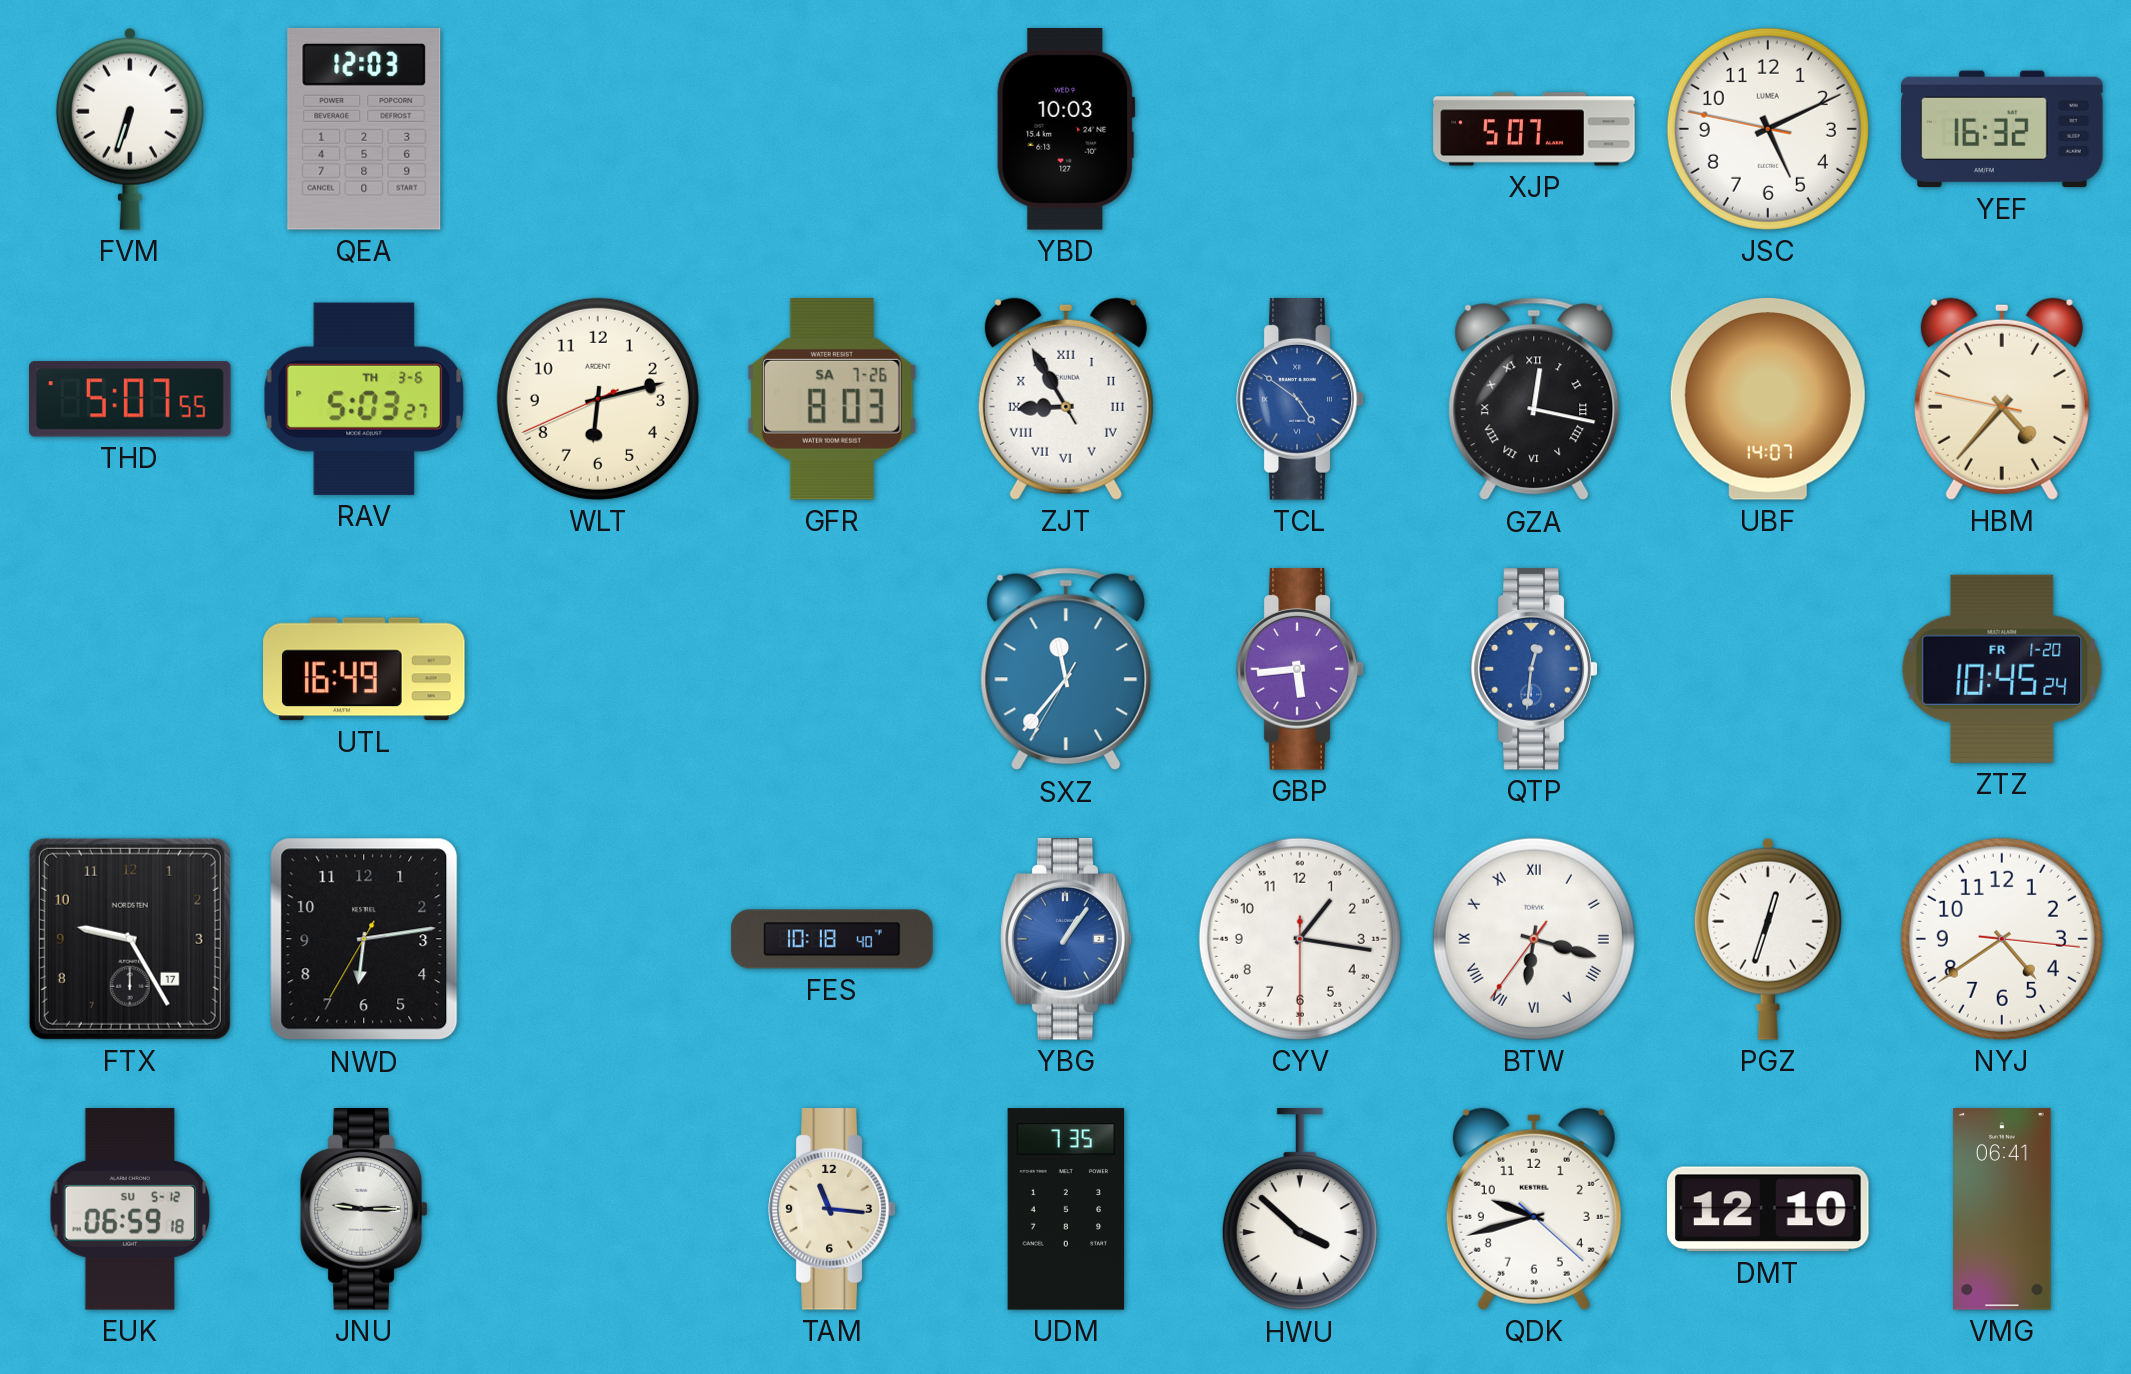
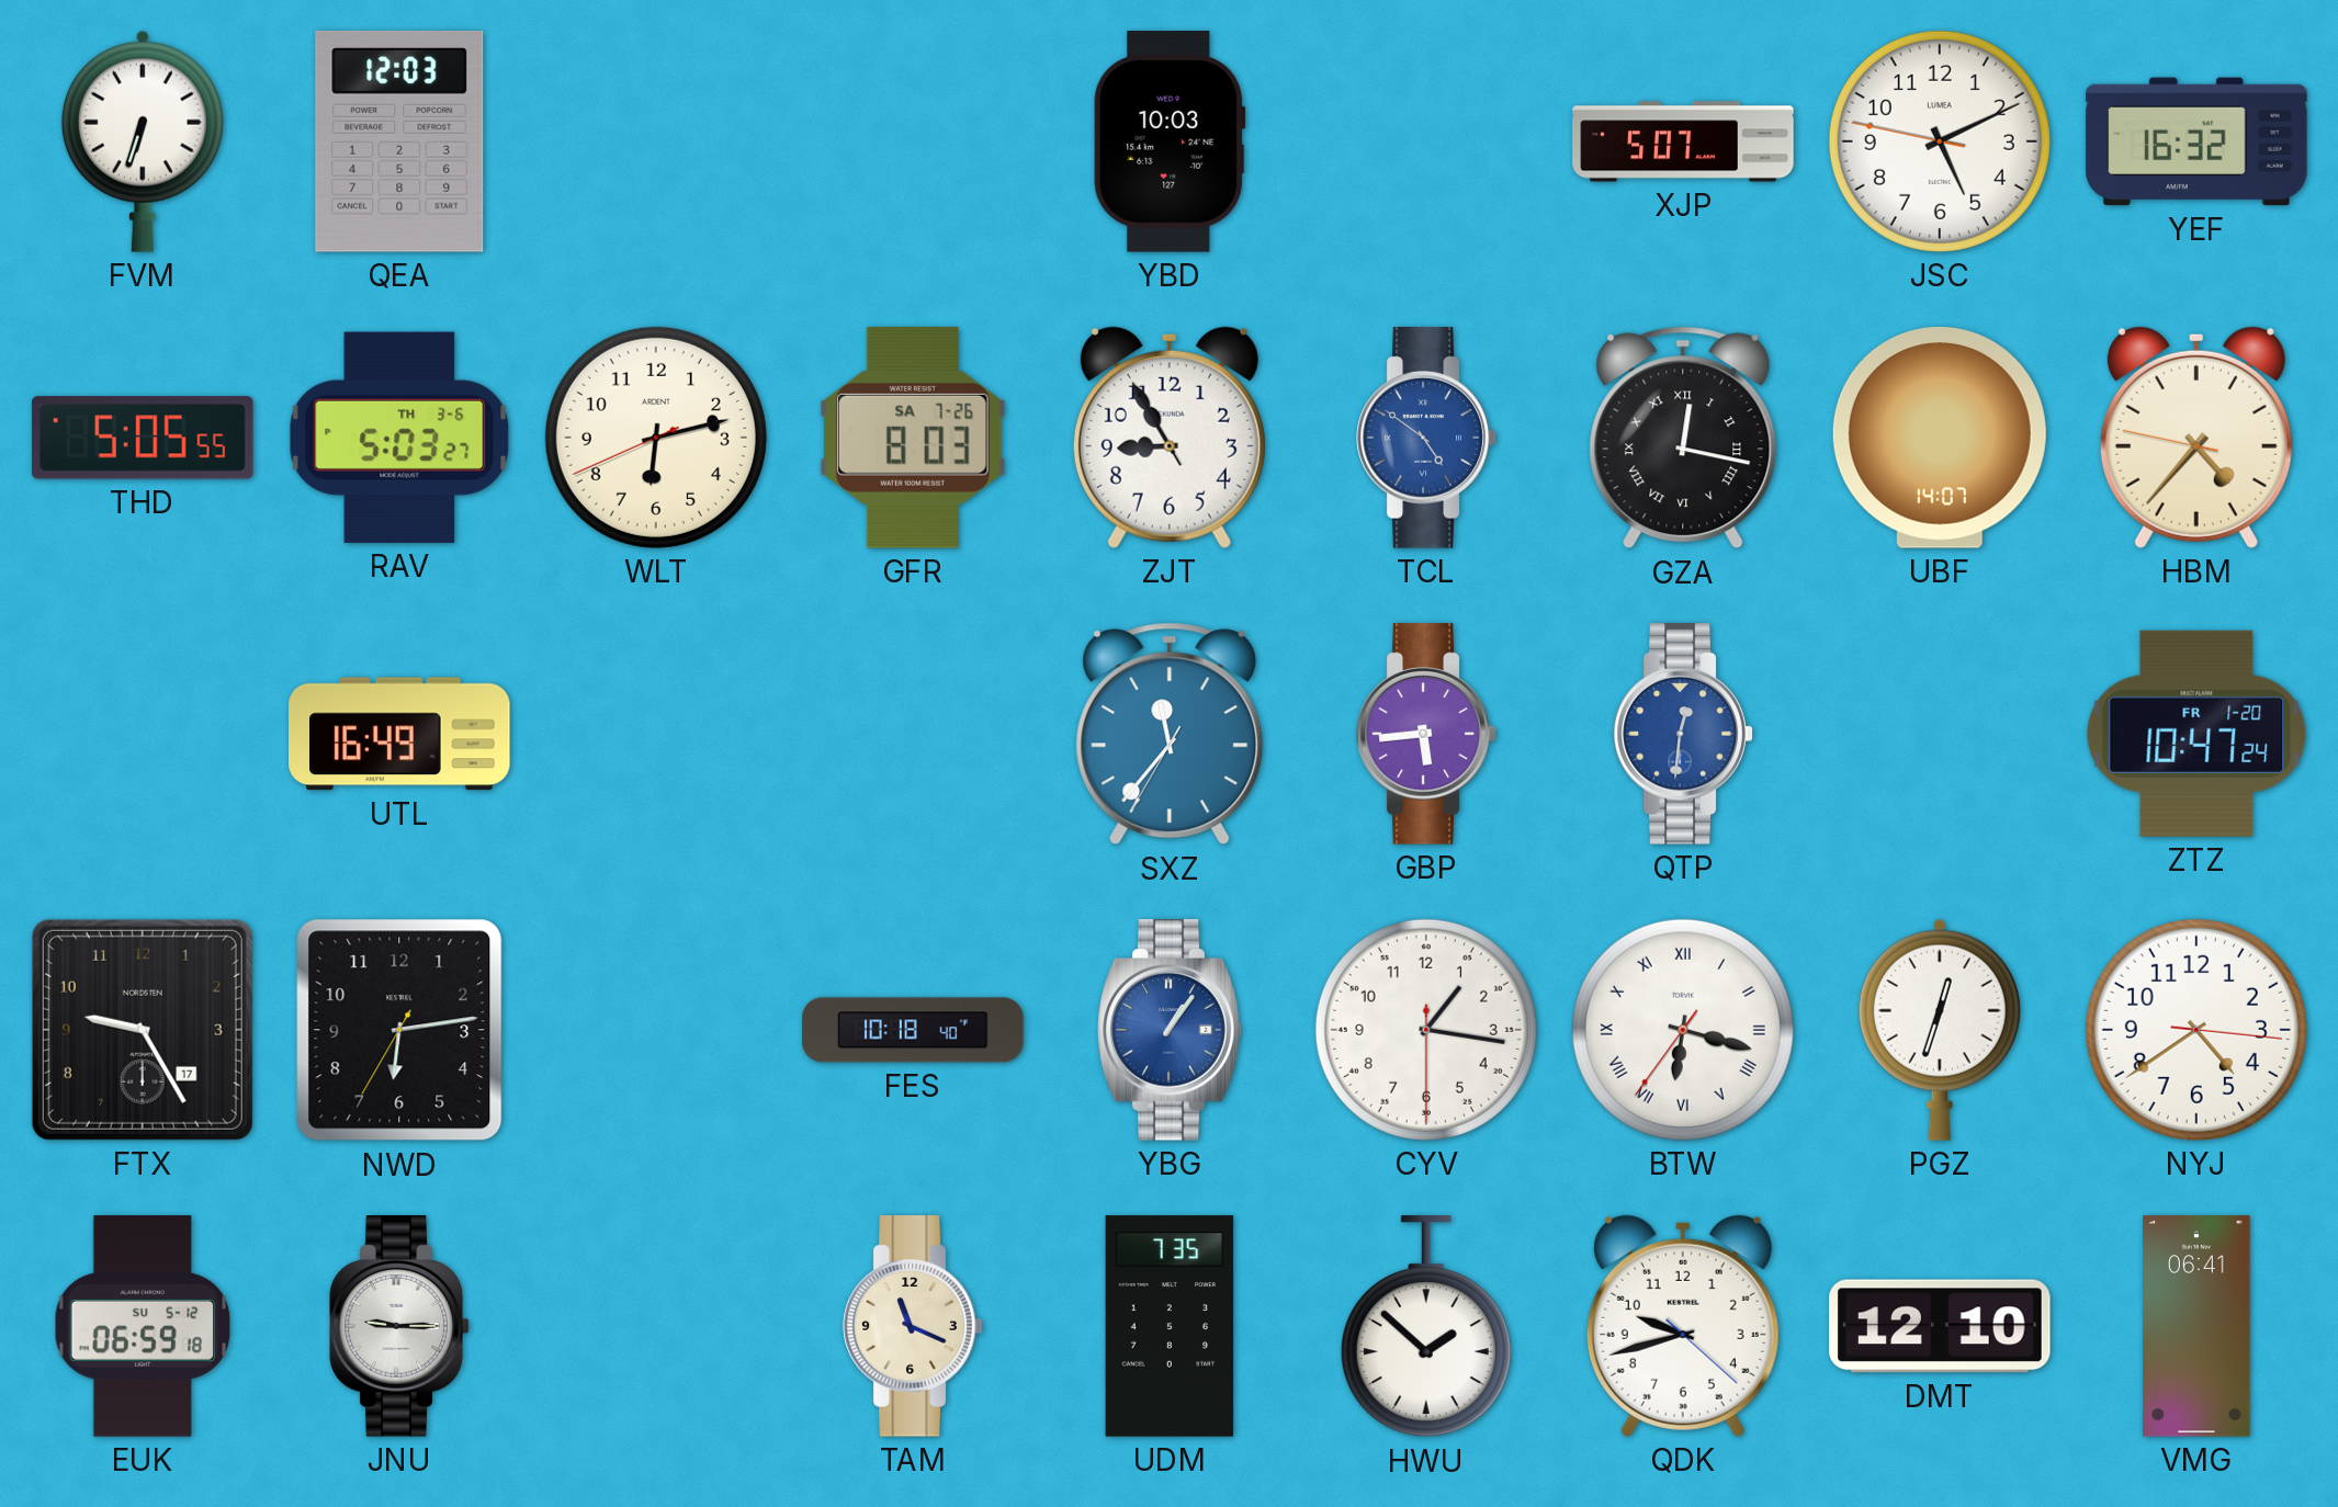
THD: 5:07 -> 5:05 (143, 438)
ZJT numerals: Roman -> Arabic (1170, 438)
ZTZ: 10:45 -> 10:47 (2196, 734)
TAM: 11:16 -> 11:19 (913, 1326)
HWU: 3:52 -> 1:52 (1426, 1327)
